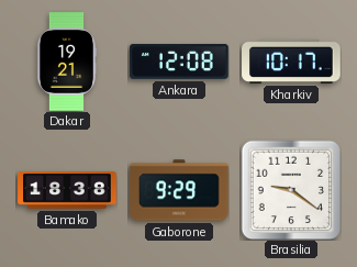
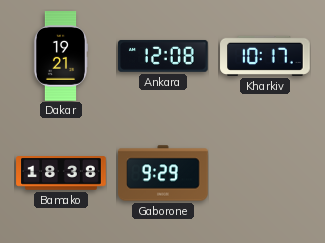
Brasilia: 9:21 -> none (291, 190)
